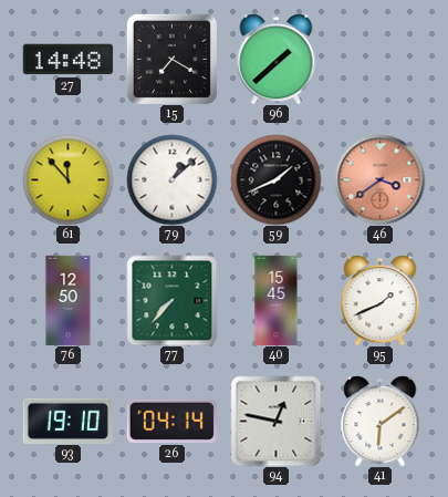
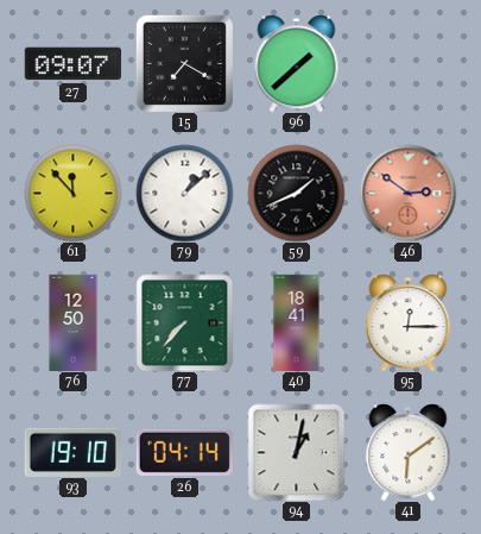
27: 14:48 -> 09:07 (72, 64)
46: 3:39 -> 2:51 (407, 193)
40: 15:45 -> 18:41 (297, 322)
95: 1:41 -> 12:15 (409, 322)
94: 12:47 -> 1:02 (296, 452)
